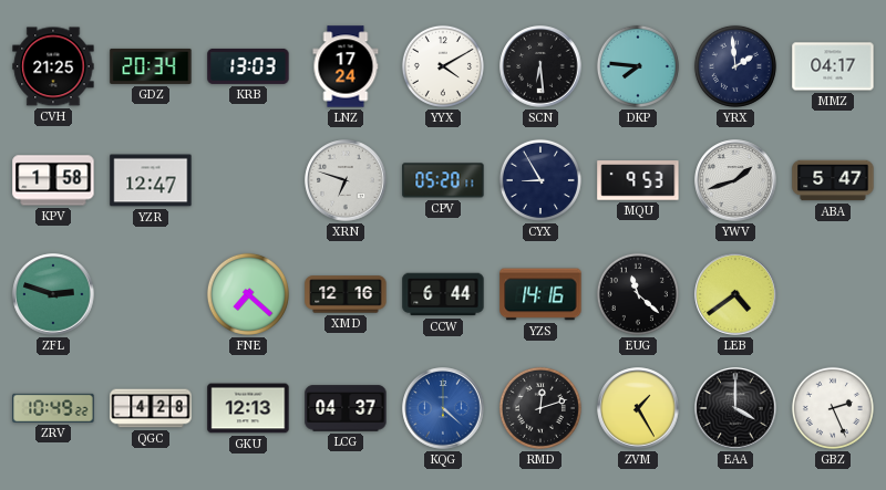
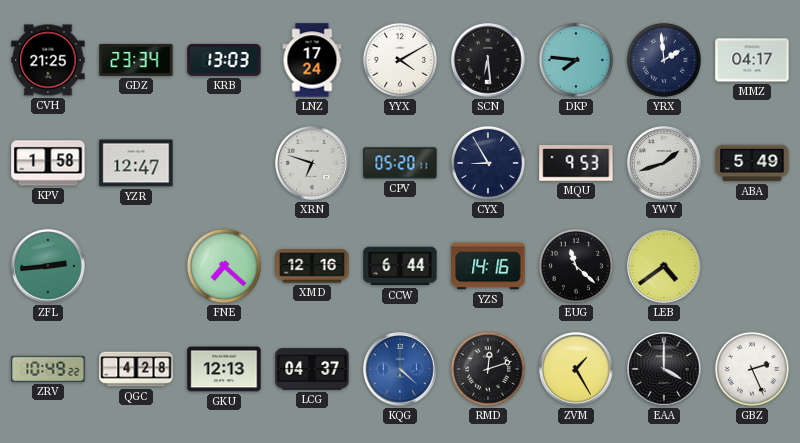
GDZ: 20:34 -> 23:34 (136, 60)
ABA: 5:47 -> 5:49 (752, 163)
ZFL: 2:48 -> 2:44 (48, 266)
